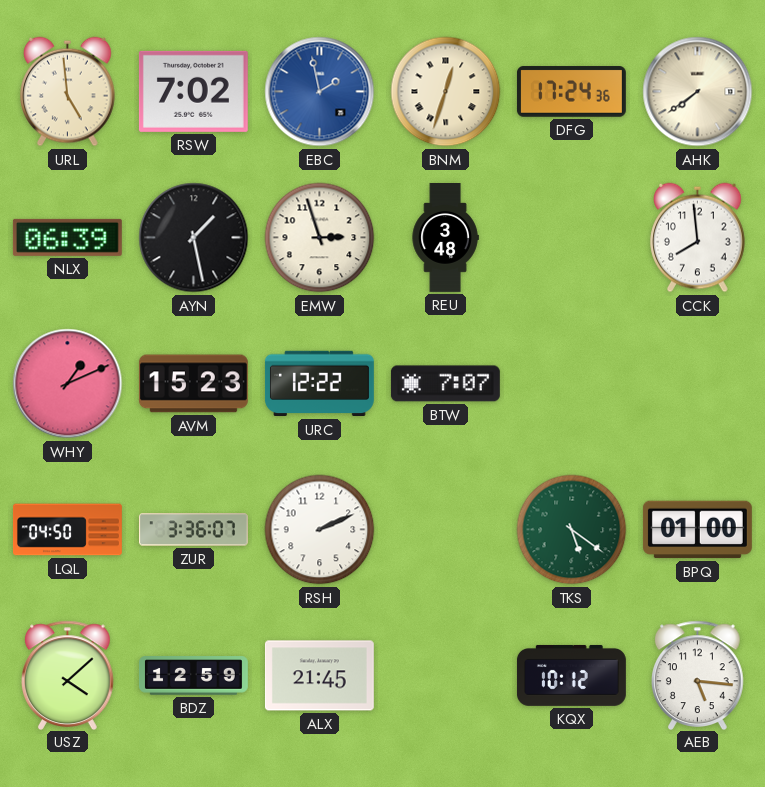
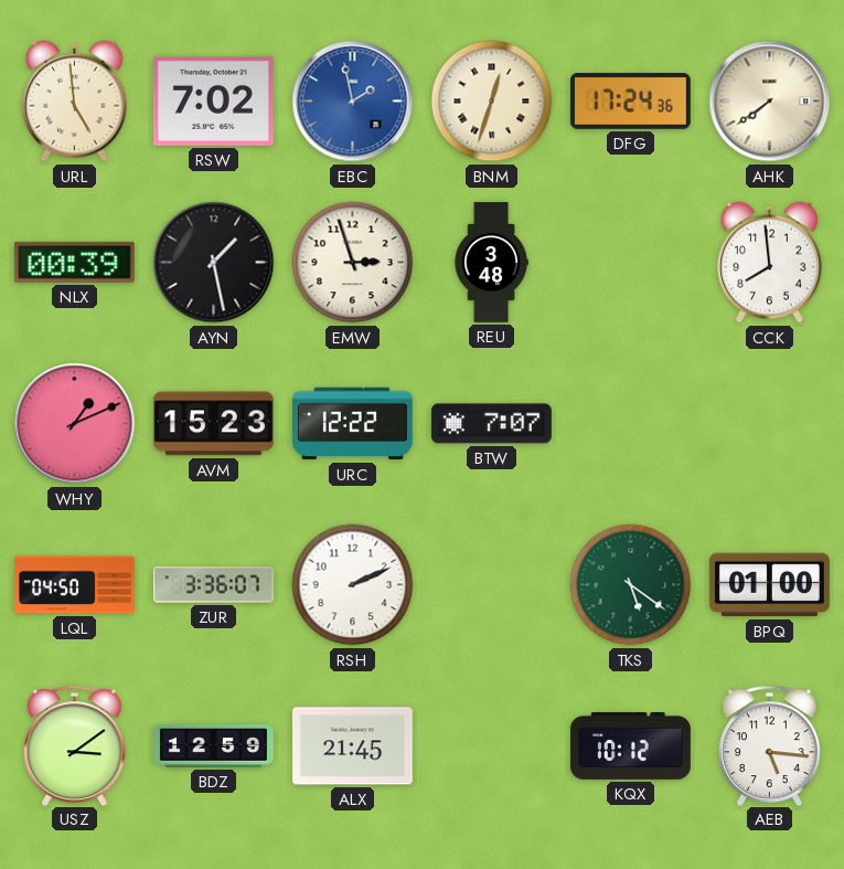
NLX: 06:39 -> 00:39 (74, 262)
USZ: 4:08 -> 3:09 (75, 745)
